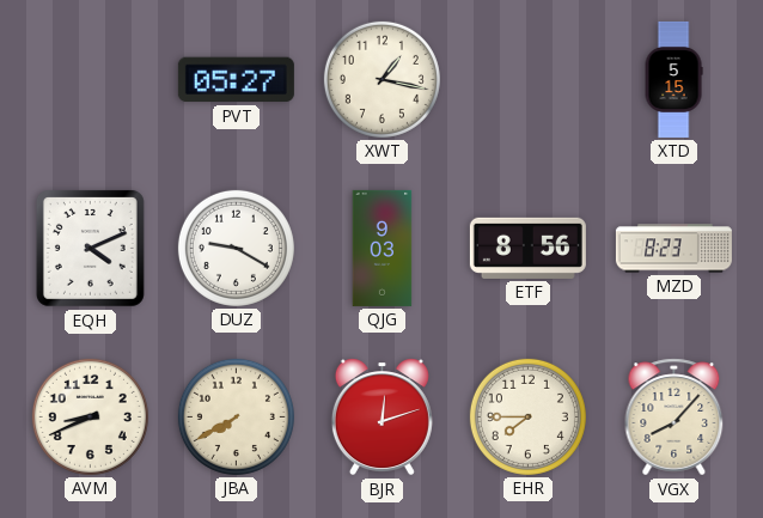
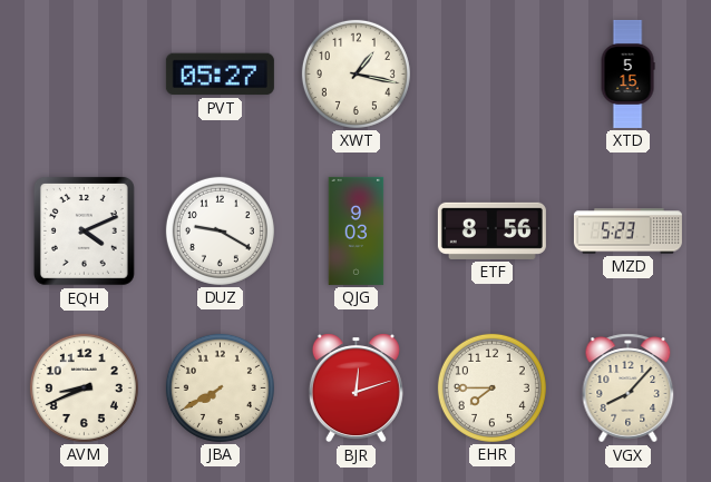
MZD: 8:23 -> 5:23 (627, 232)
